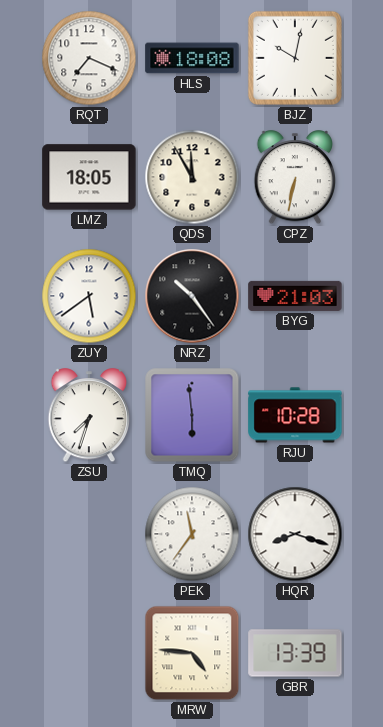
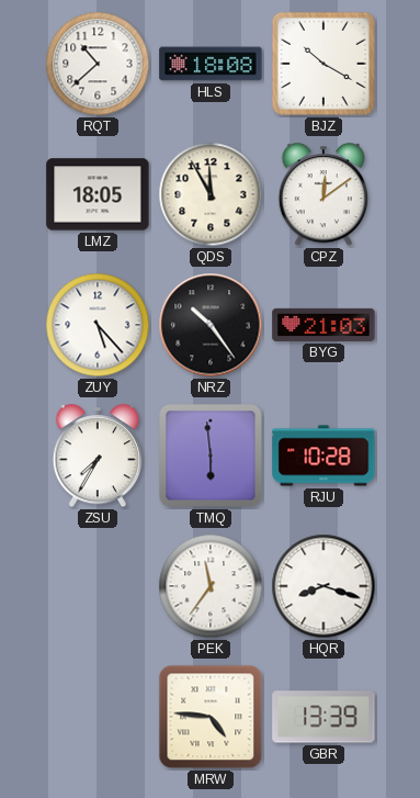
RQT: 7:19 -> 10:38 (98, 64)
BJZ: 10:02 -> 10:20 (323, 64)
CPZ: 6:32 -> 12:09 (323, 195)
ZUY: 5:39 -> 5:23 (98, 325)
ZSU: 7:33 -> 7:35 (98, 457)
